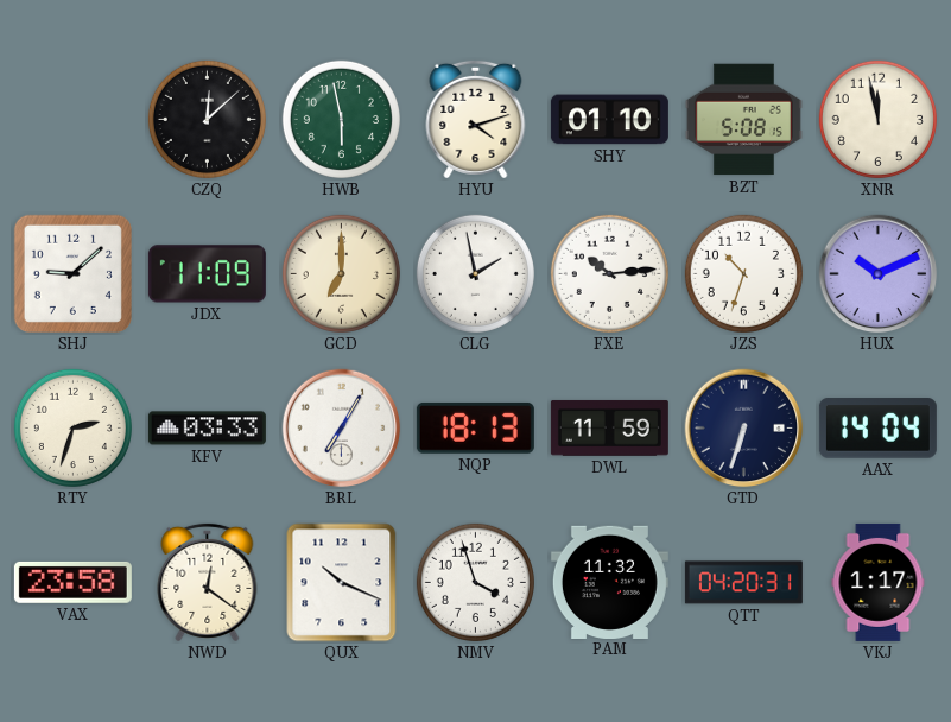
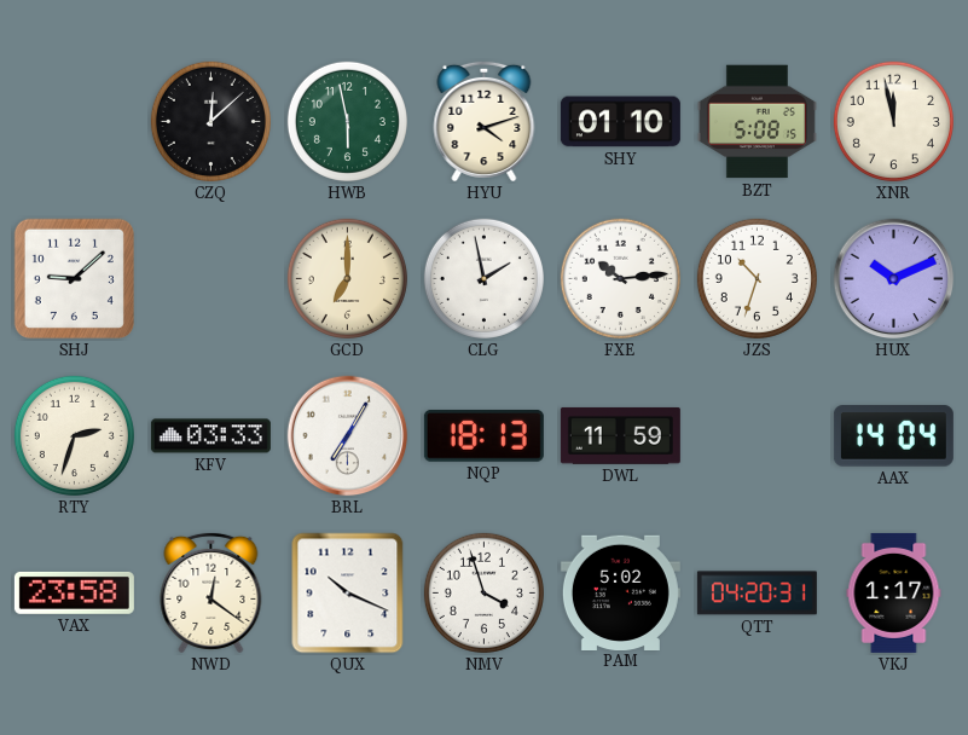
JDX: 11:09 -> none (207, 274)
GTD: 6:33 -> none (744, 429)
PAM: 11:32 -> 5:02 (620, 592)
